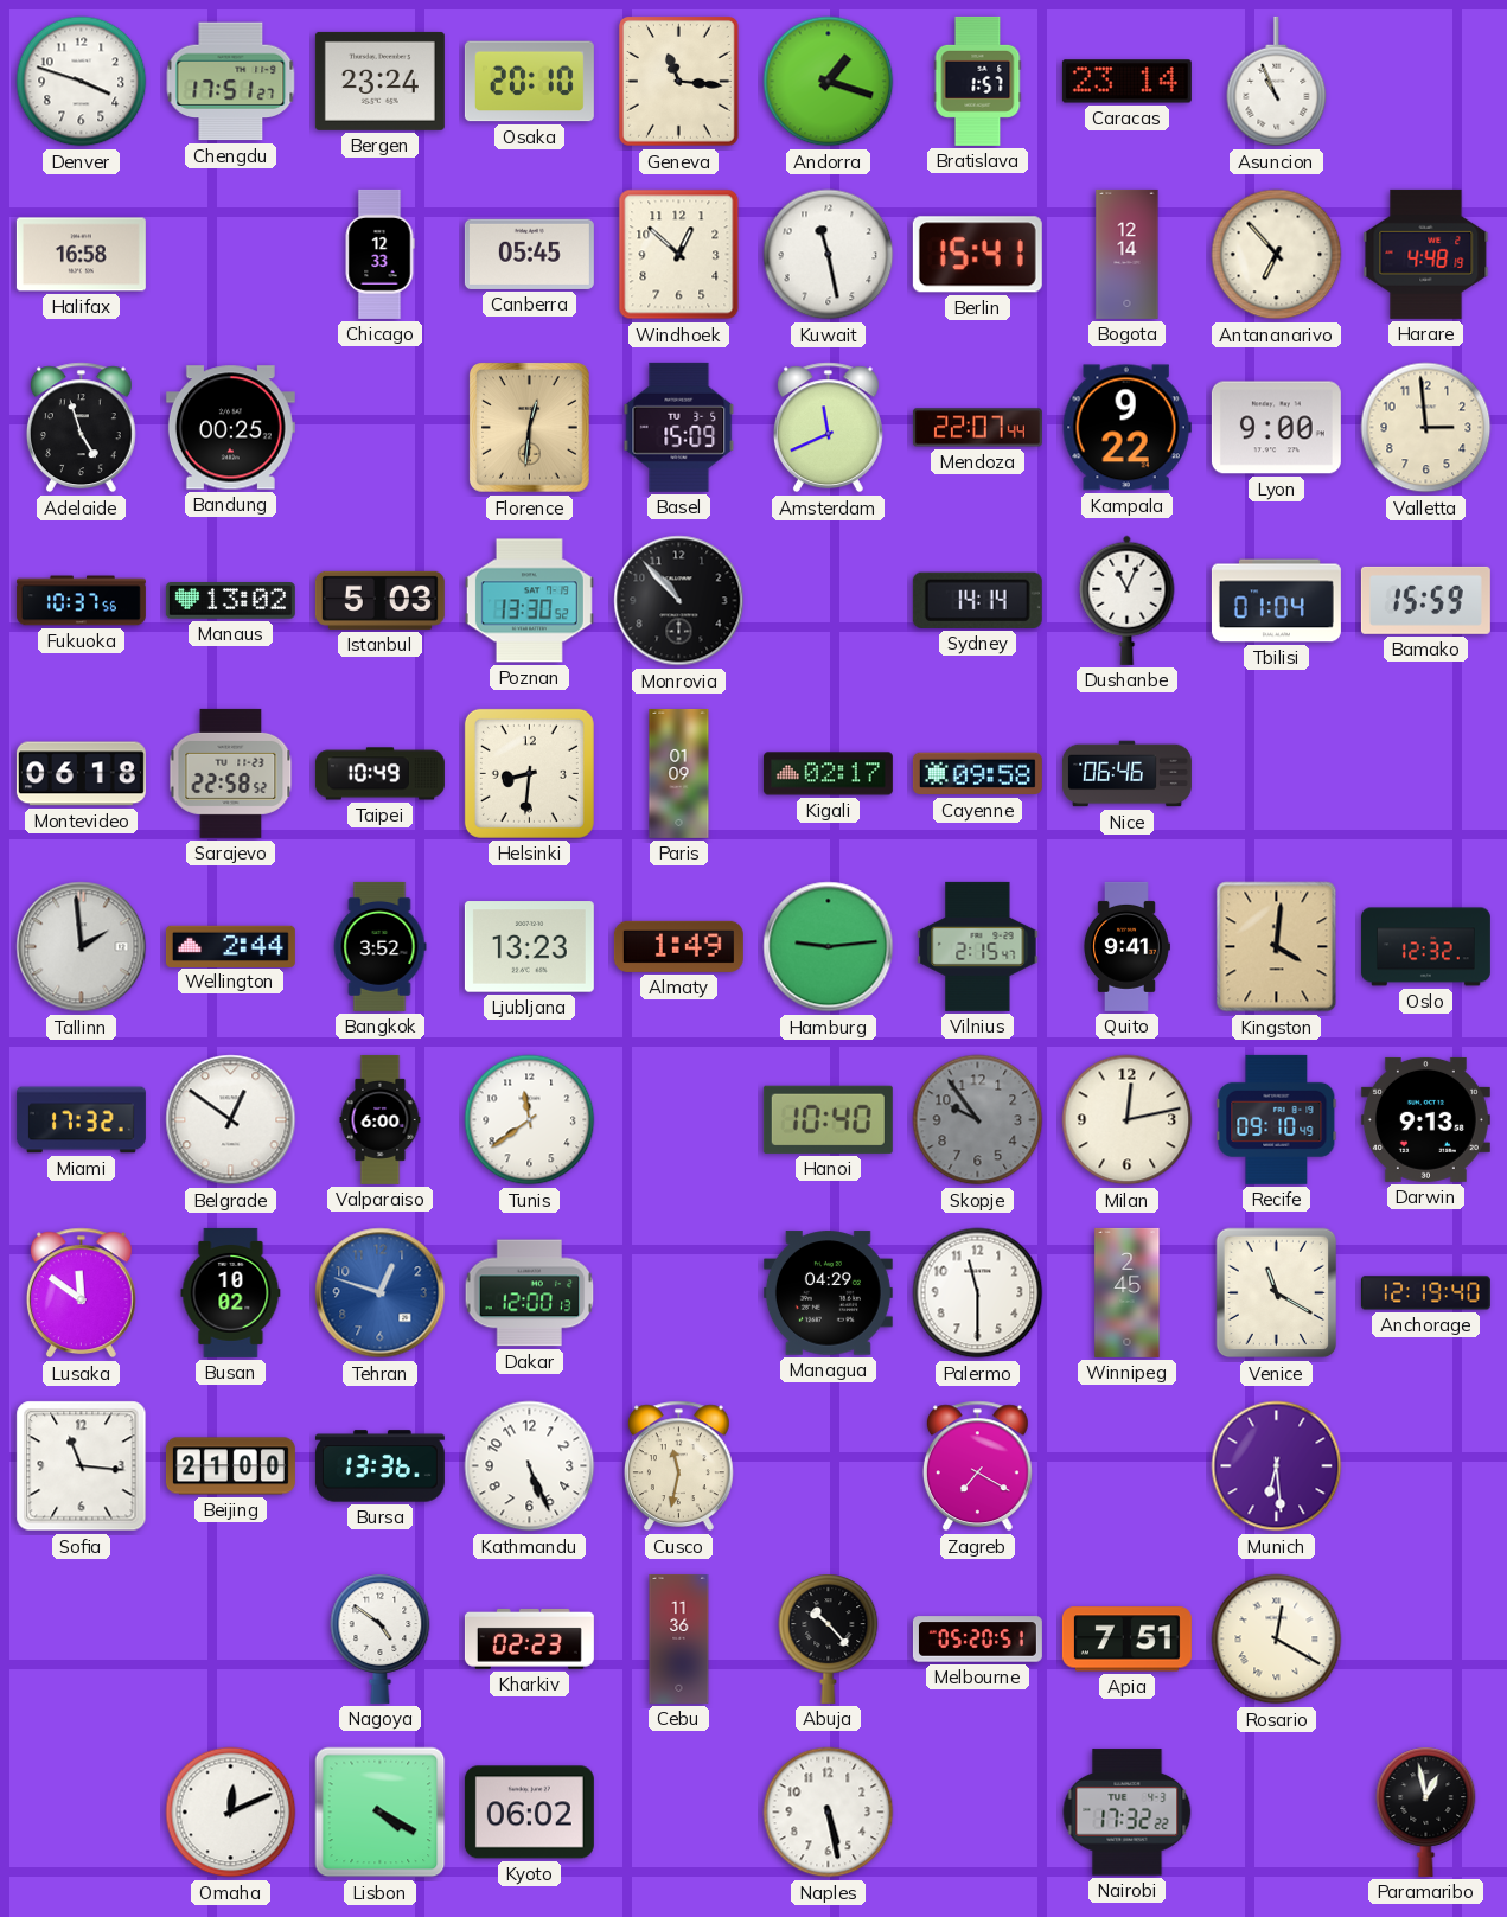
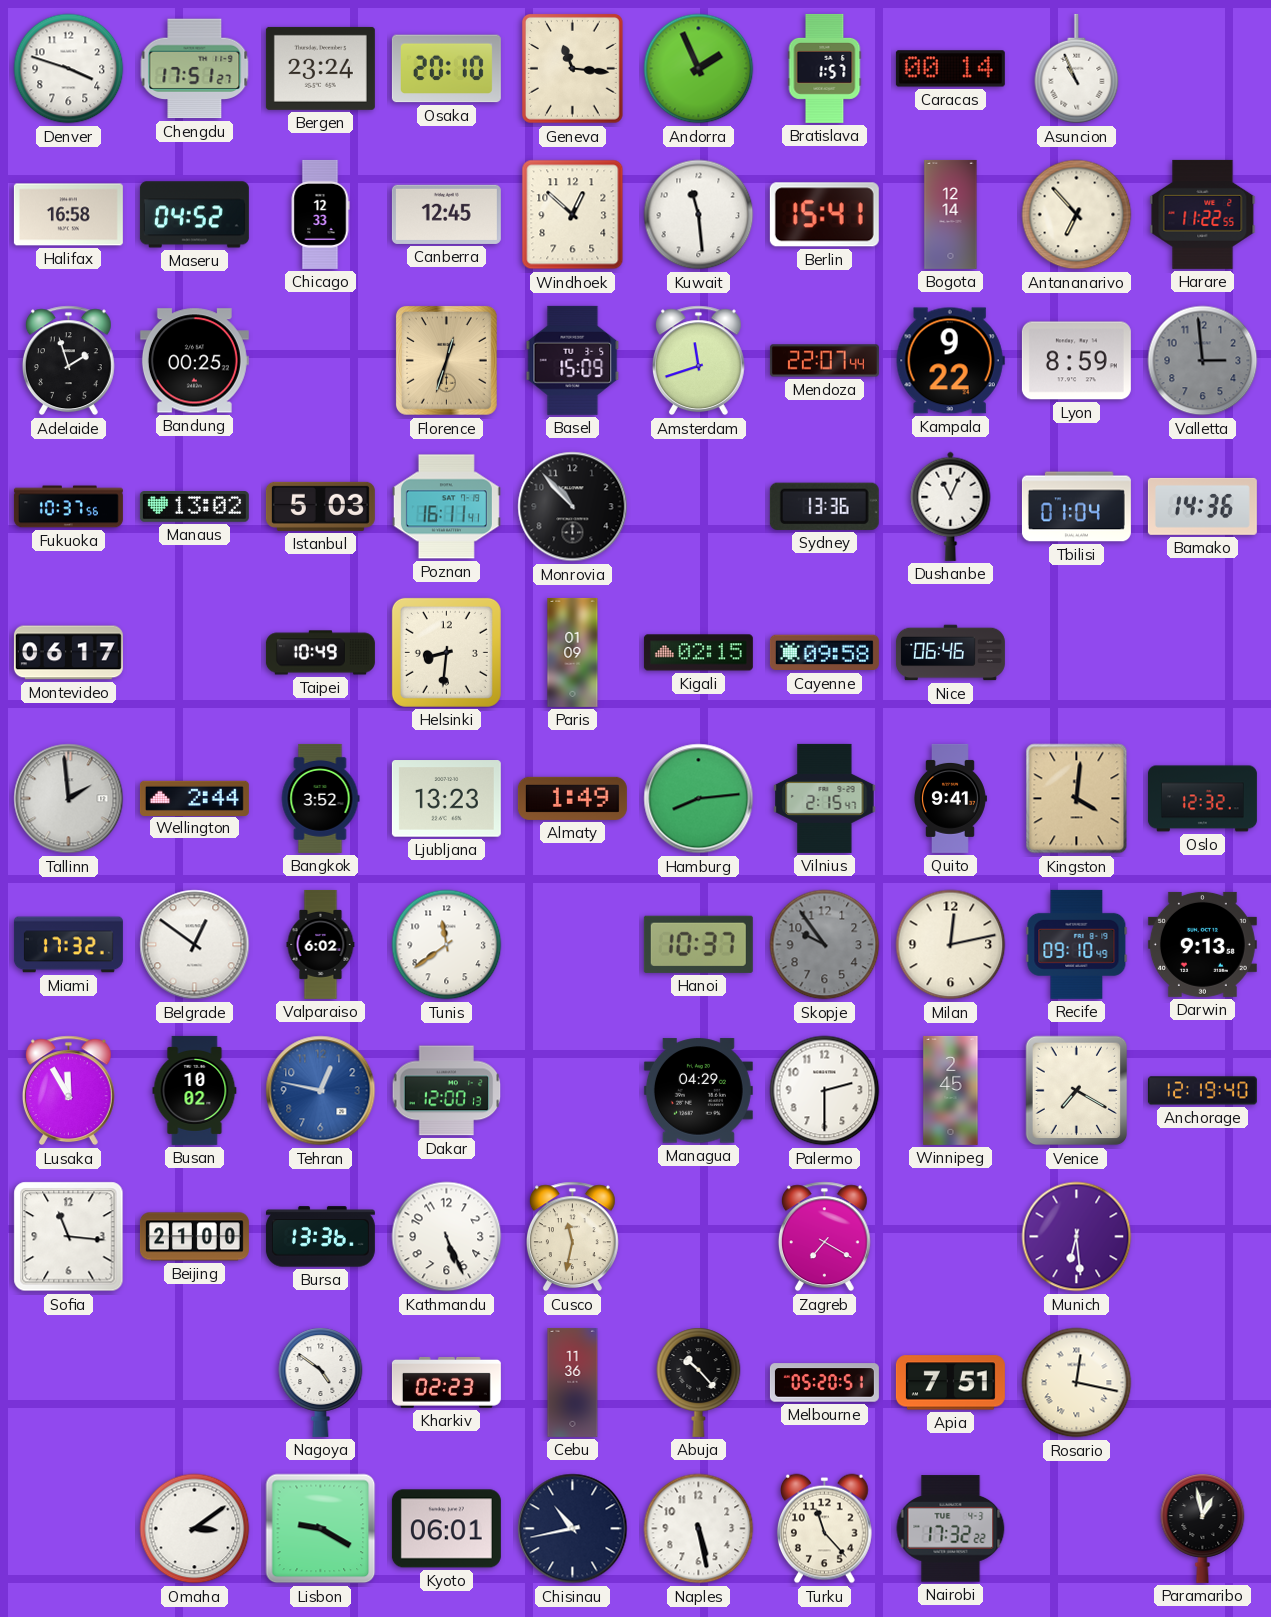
Andorra: 1:18 -> 1:56 (699, 69)
Caracas: 23:14 -> 00:14 (950, 69)
Maseru: none -> 04:52 (194, 215)
Canberra: 05:45 -> 12:45 (446, 214)
Kuwait: 11:28 -> 11:29 (699, 215)
Harare: 4:48 -> 11:22 (1203, 214)
Adelaide: 4:57 -> 1:57 (68, 361)
Florence: 12:31 -> 12:33 (447, 361)
Amsterdam: 11:41 -> 11:42 (698, 361)
Lyon: 9:00 -> 8:59 (1076, 361)
Valletta dial: cream -> grey (1203, 361)
Poznan: 13:30 -> 16:11 (446, 507)
Sydney: 14:14 -> 13:36 (824, 506)
Bamako: 15:59 -> 14:36 (1202, 506)
Montevideo: 06:18 -> 06:17 (68, 653)
Sarajevo: 22:58 -> none (231, 773)
Kigali: 02:17 -> 02:15 (698, 653)
Hamburg: 9:14 -> 8:14 (699, 799)
Valparaiso: 6:00 -> 6:02 (321, 944)
Hanoi: 10:40 -> 10:37 (698, 944)
Lusaka: 11:51 -> 11:55 (68, 1091)
Tehran: 12:48 -> 12:47 (321, 1091)
Palermo: 11:30 -> 2:30 (825, 1091)
Venice: 11:20 -> 7:20 (1077, 1091)
Rosario: 12:20 -> 12:17 (1077, 1383)
Omaha: 12:11 -> 3:09 (195, 1529)
Lisbon: 4:20 -> 9:20 (321, 1529)
Kyoto: 06:02 -> 06:01 (446, 1529)
Chisinau: none -> 10:43 (573, 1529)
Turku: none -> 11:23 (825, 1529)
